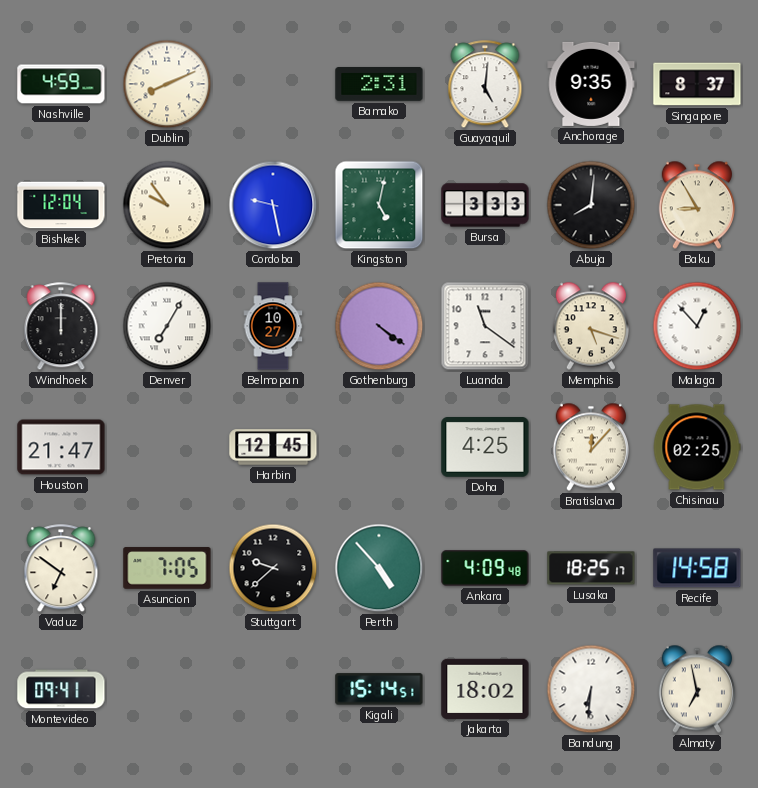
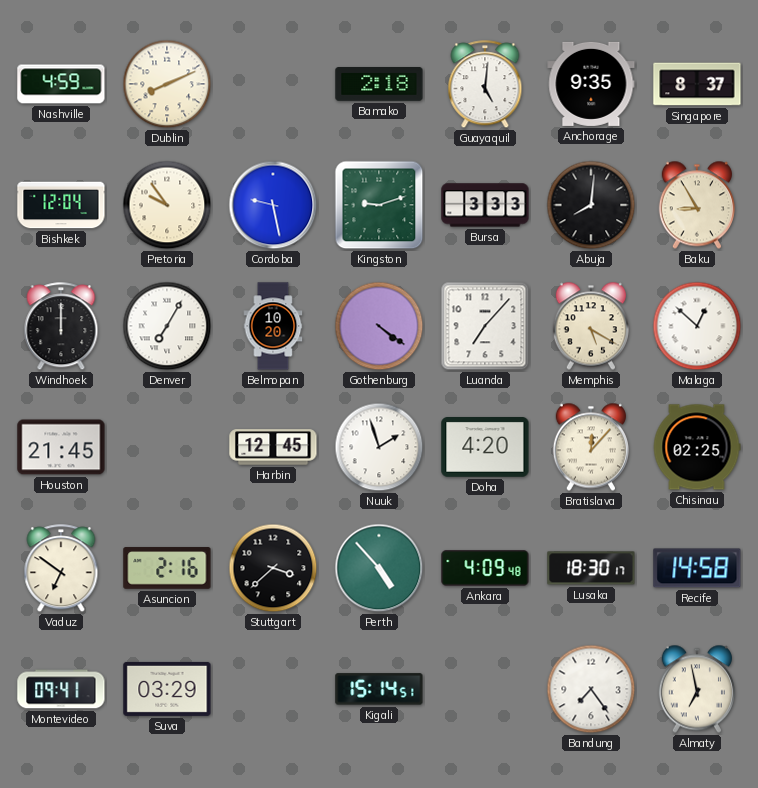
Bamako: 2:31 -> 2:18 (379, 85)
Kingston: 5:02 -> 9:12 (379, 205)
Belmopan: 10:27 -> 10:20 (273, 326)
Luanda: 11:21 -> 7:07 (485, 326)
Memphis: 5:18 -> 5:20 (591, 326)
Malaga: 12:53 -> 12:52 (697, 326)
Houston: 21:47 -> 21:45 (61, 447)
Nuuk: none -> 1:57 (379, 447)
Doha: 4:25 -> 4:20 (485, 448)
Asuncion: 7:05 -> 2:16 (167, 568)
Stuttgart: 9:38 -> 3:38 (273, 568)
Lusaka: 18:25 -> 18:30 (591, 568)
Suva: none -> 03:29 (167, 689)
Jakarta: 18:02 -> none (485, 689)
Bandung: 6:31 -> 7:24 (591, 689)
